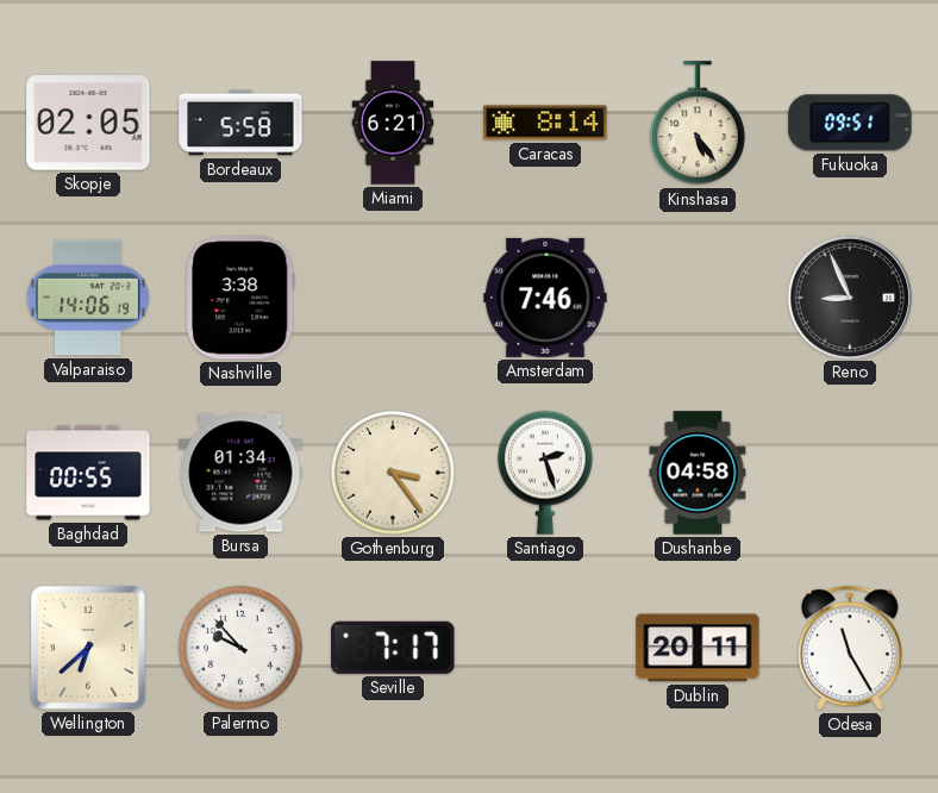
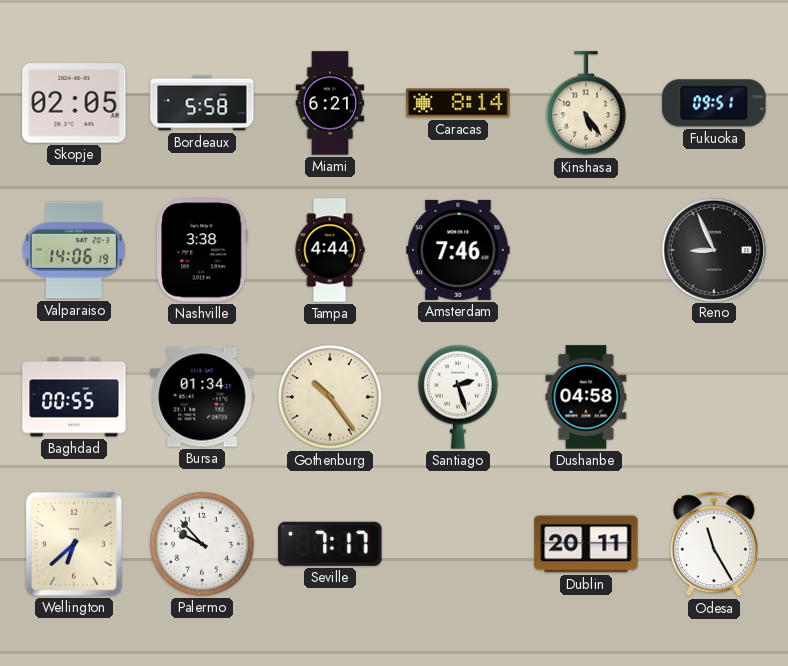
Tampa: none -> 4:44 (330, 250)
Gothenburg: 3:24 -> 10:24 (330, 397)
